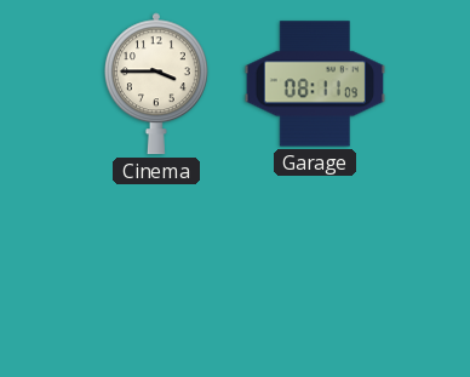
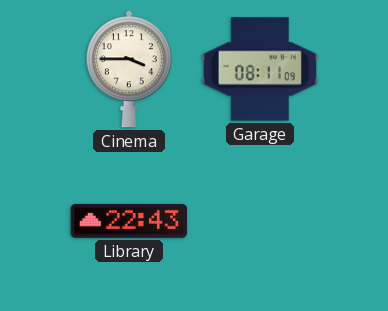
Library: none -> 22:43 (129, 221)
